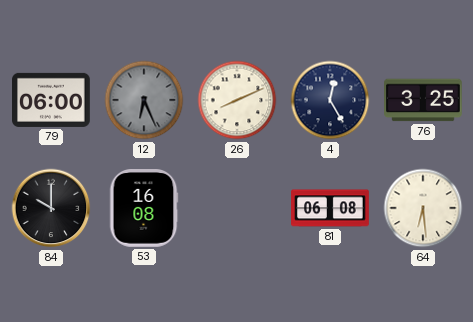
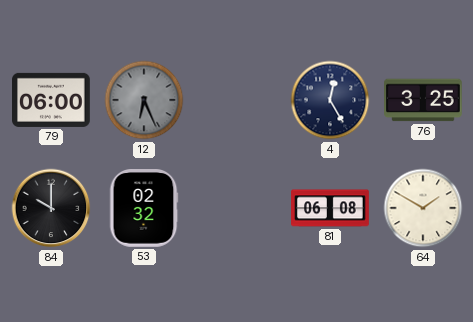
26: 8:11 -> none (237, 100)
53: 16:08 -> 02:32 (144, 209)
64: 6:29 -> 1:50 (423, 208)
